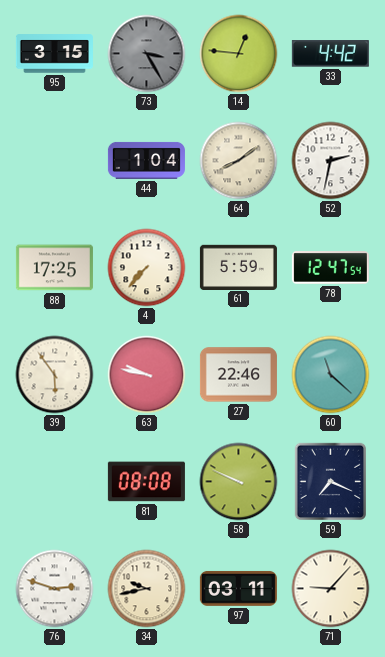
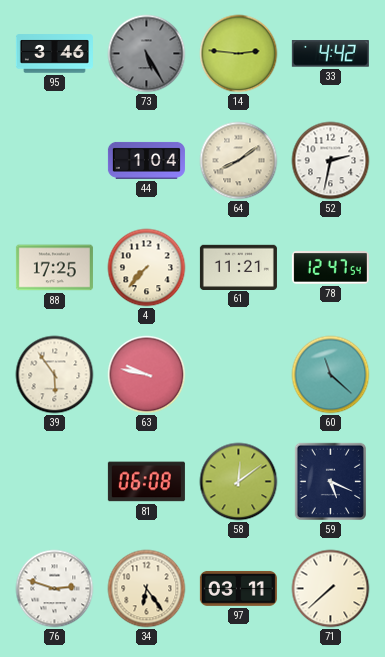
95: 3:15 -> 3:46 (54, 54)
73: 3:25 -> 5:25 (147, 54)
14: 12:46 -> 2:46 (239, 54)
61: 5:59 -> 11:21 (238, 267)
27: 22:46 -> none (238, 375)
81: 08:08 -> 06:08 (146, 482)
58: 9:49 -> 12:09 (239, 482)
59: 7:19 -> 5:19 (330, 482)
34: 9:43 -> 6:24 (147, 589)
71: 9:07 -> 7:38 (331, 589)
